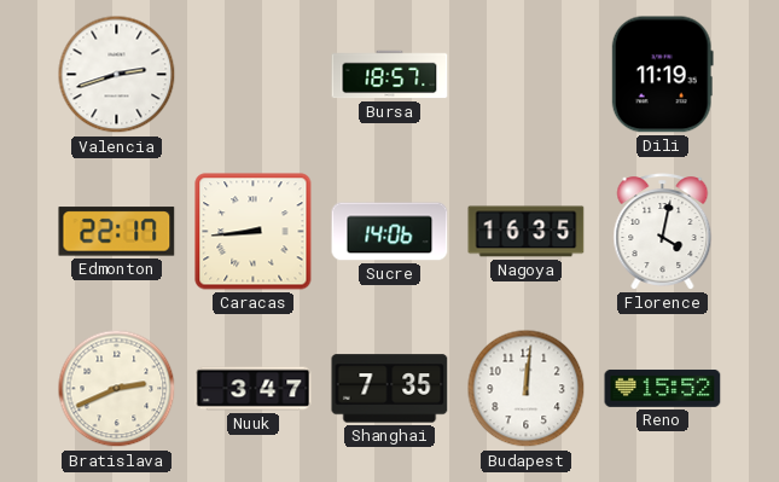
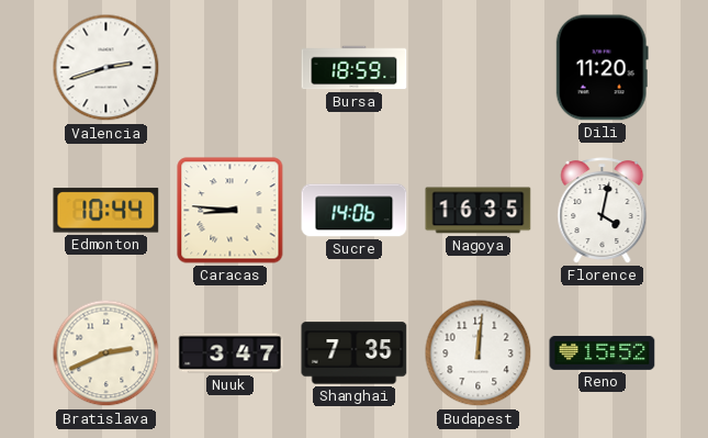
Bursa: 18:57 -> 18:59 (355, 68)
Dili: 11:19 -> 11:20 (602, 68)
Edmonton: 22:17 -> 10:44 (106, 211)
Caracas: 8:44 -> 8:46 (231, 211)
